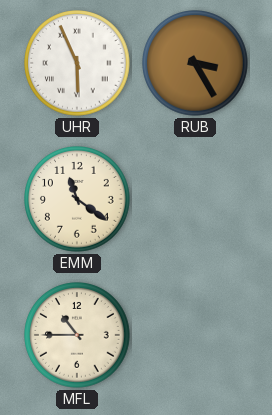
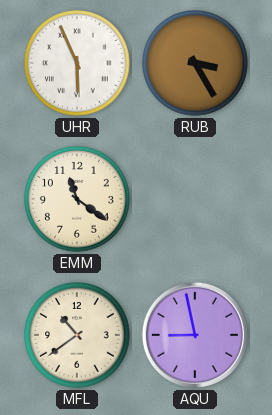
MFL: 10:45 -> 10:39 (78, 336)
AQU: none -> 8:58 (195, 335)
